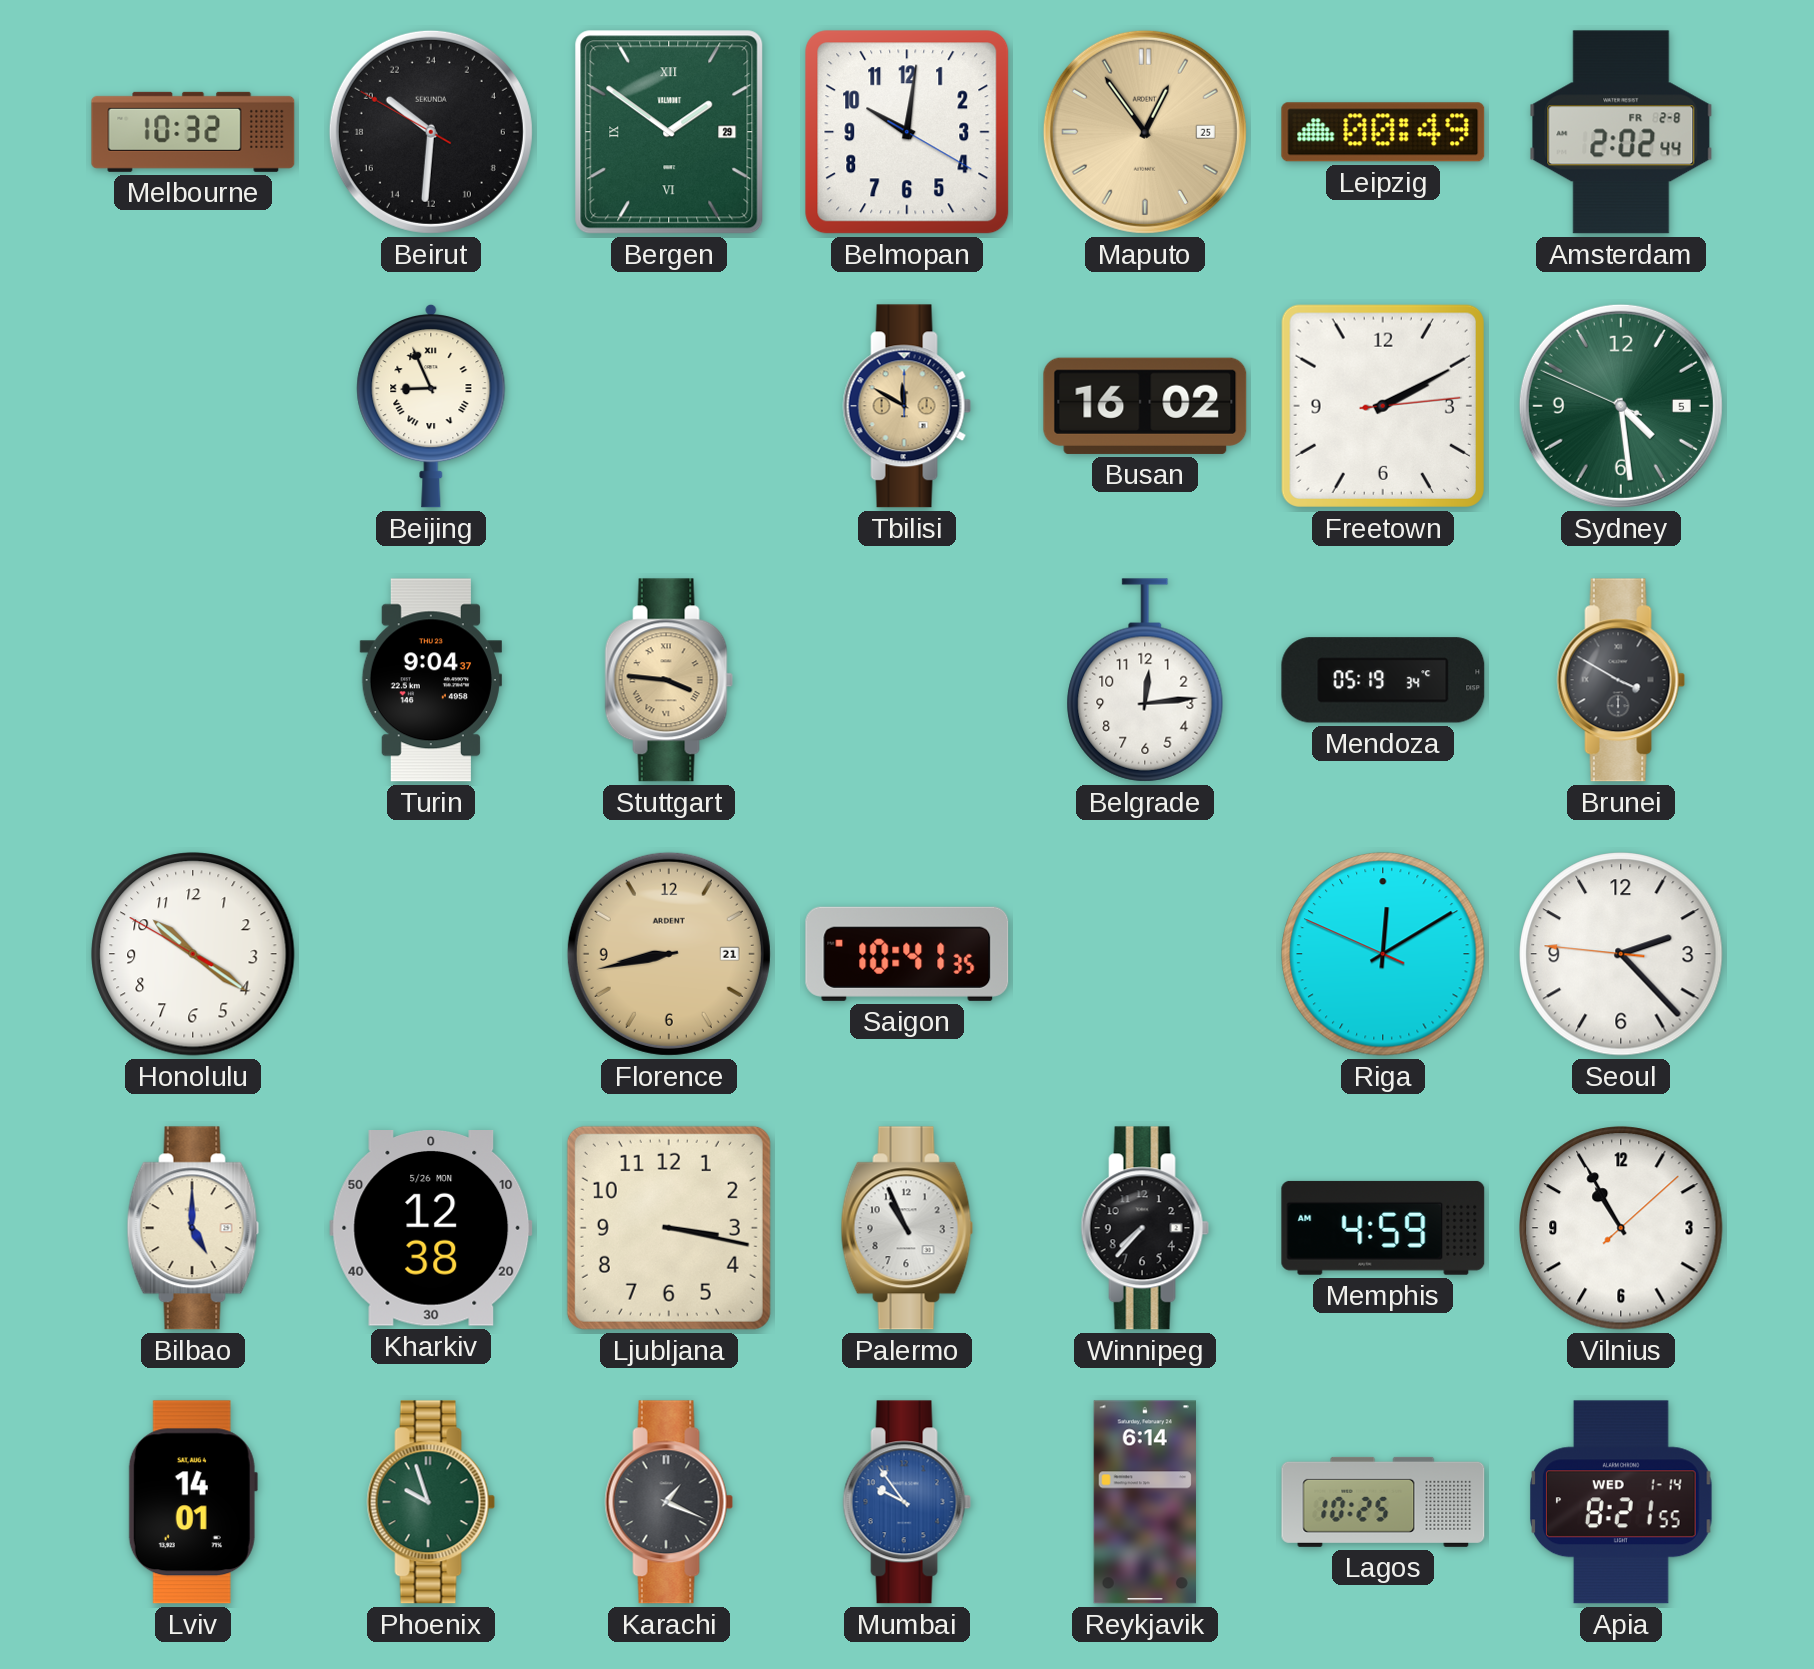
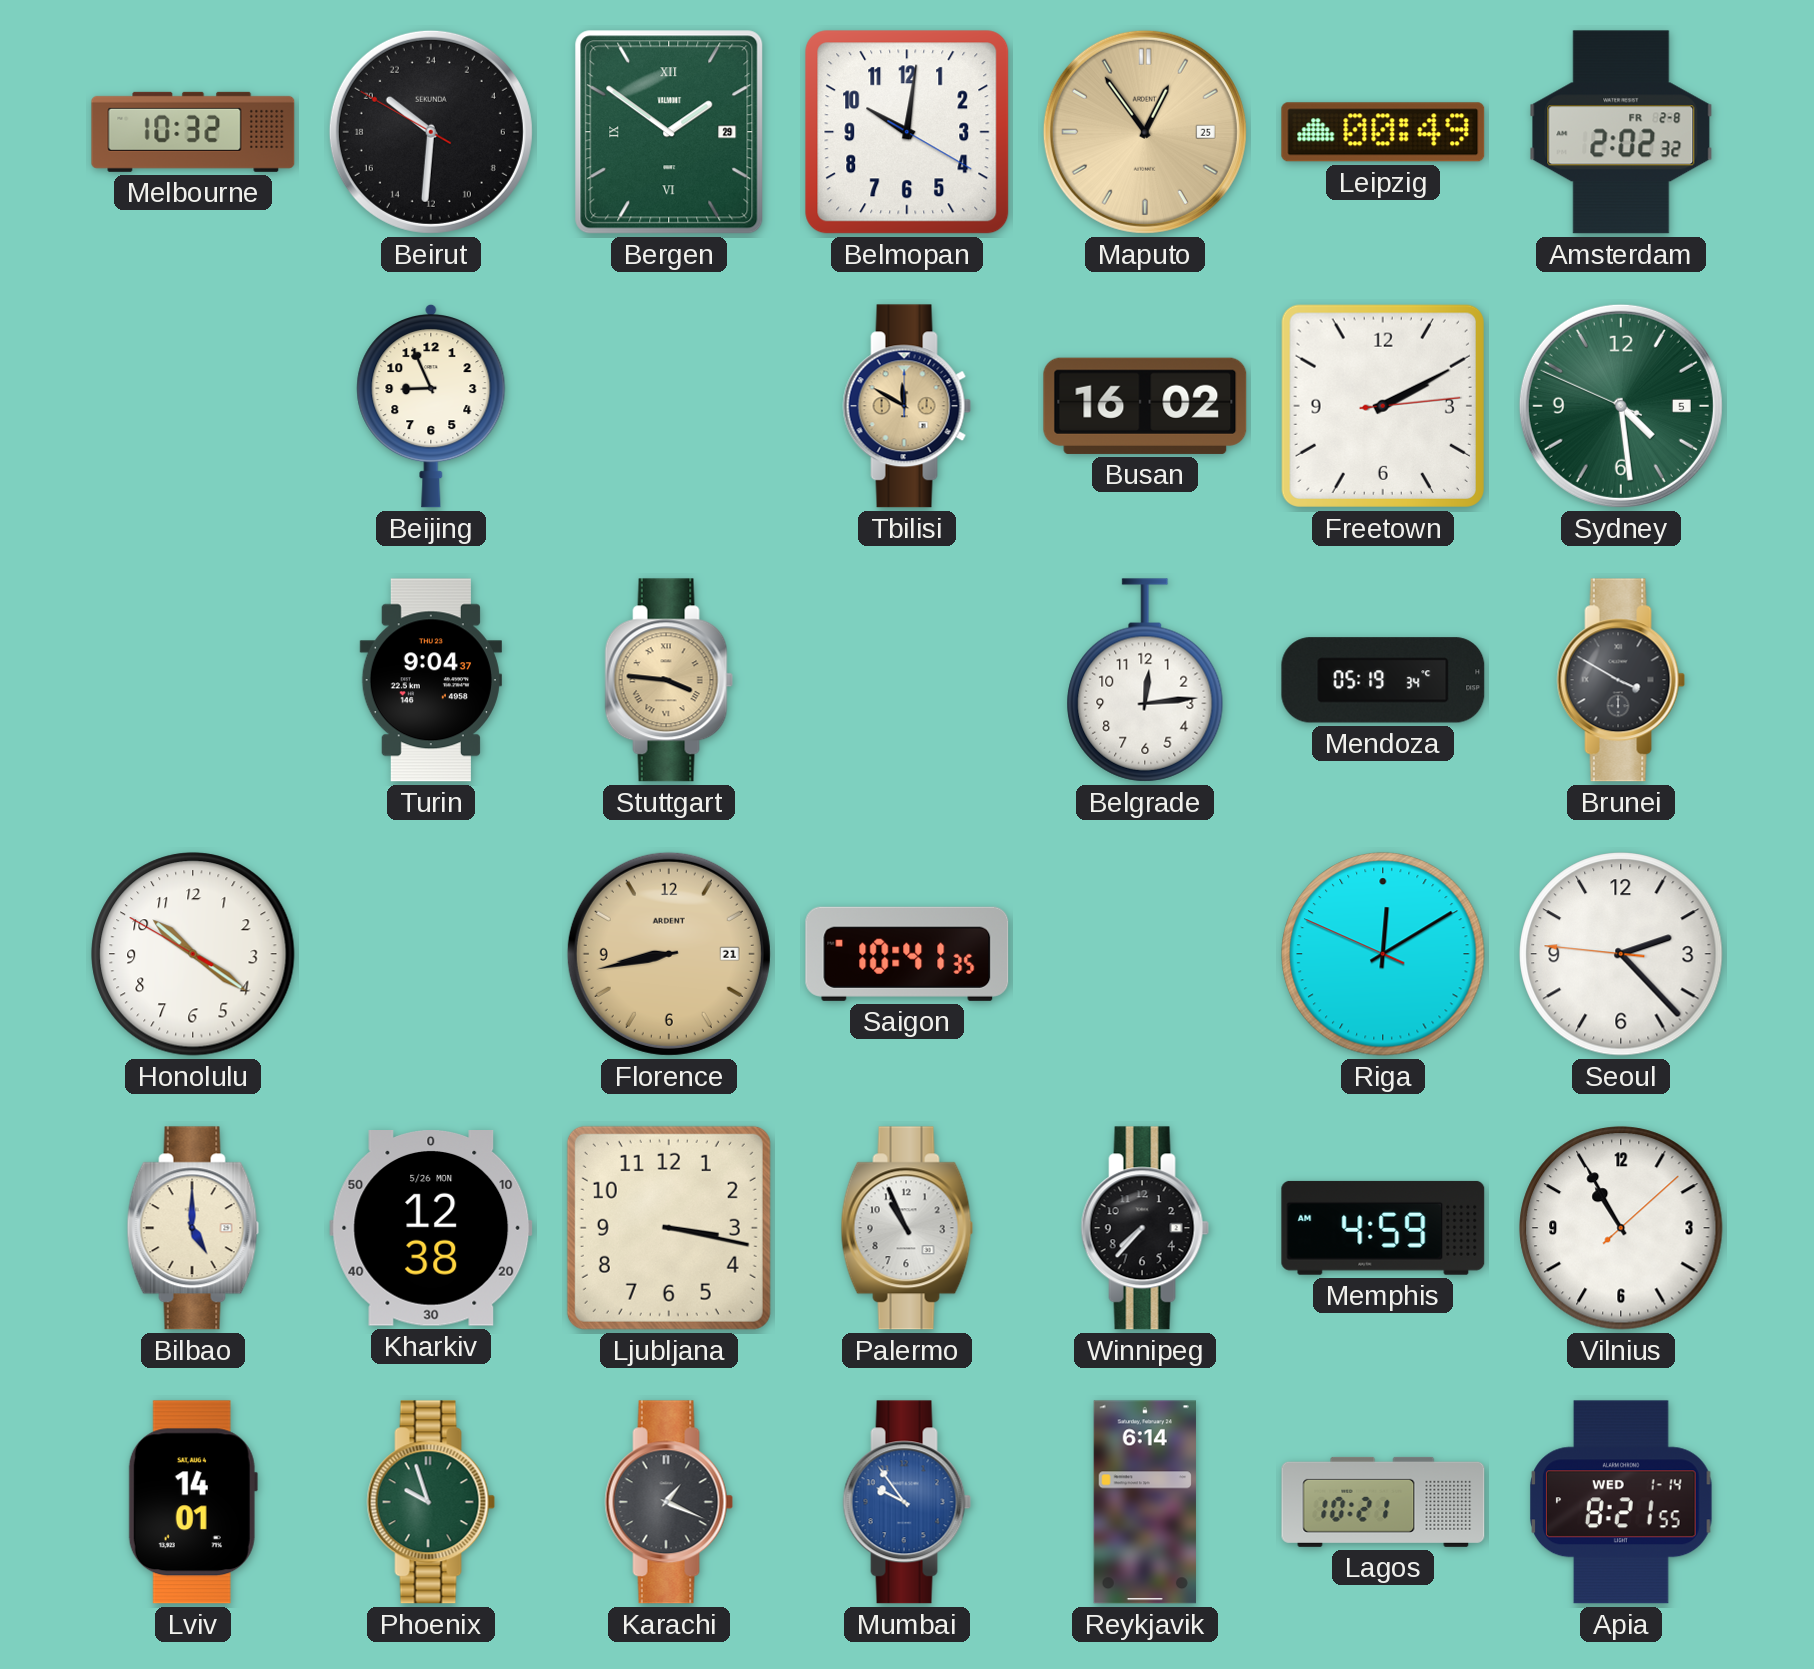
Amsterdam: 2:02:44 -> 2:02:32 (1621, 132)
Beijing numerals: Roman -> Arabic (431, 406)
Lagos: 10:25 -> 10:21 (1383, 1502)
